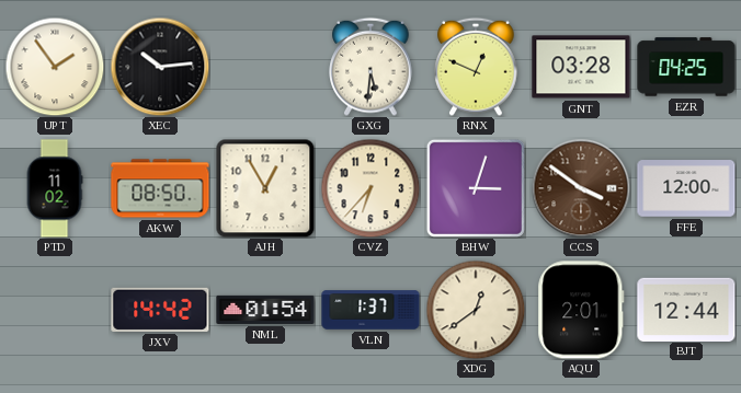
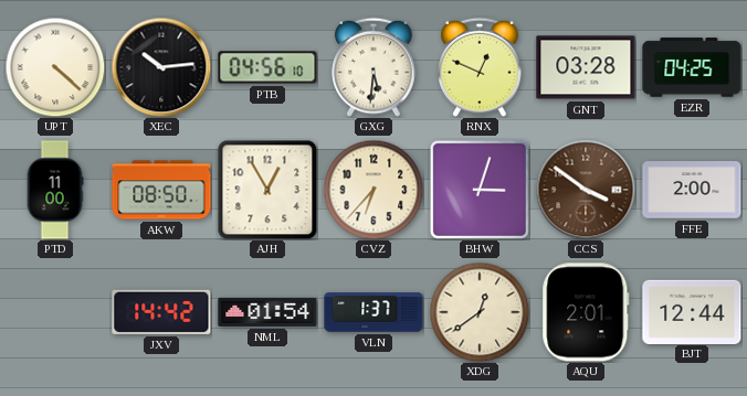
UPT: 1:54 -> 4:22 (55, 67)
PTB: none -> 04:56 (267, 67)
PTD: 11:02 -> 11:00 (55, 190)
FFE: 12:00 -> 2:00 (692, 190)
